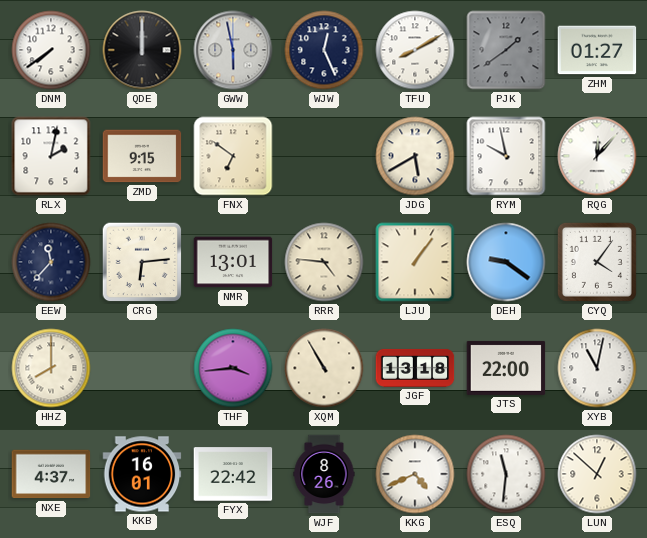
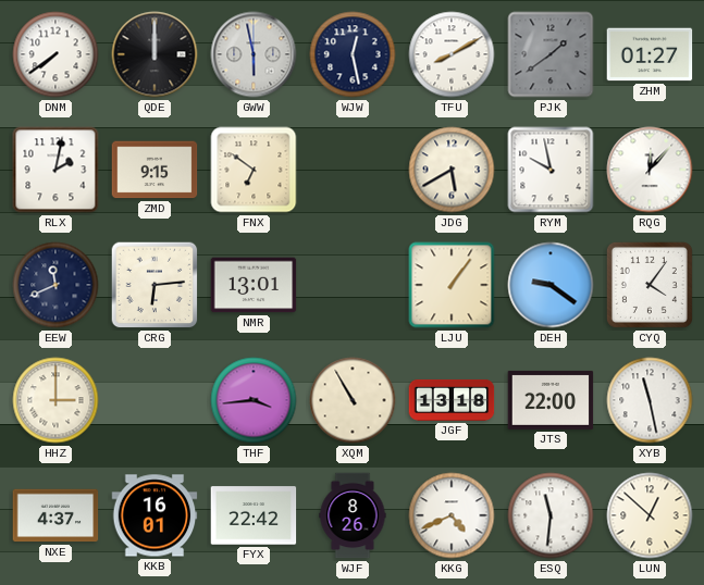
WJW: 12:26 -> 12:28 (353, 54)
EEW: 11:37 -> 11:41 (55, 285)
RRR: 4:46 -> none (324, 262)
HHZ: 8:00 -> 3:00 (55, 400)
XYB: 11:02 -> 11:28 (650, 400)
